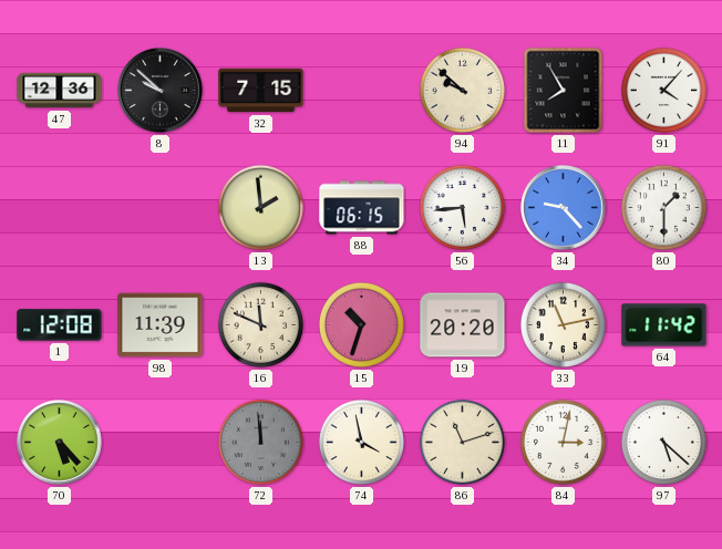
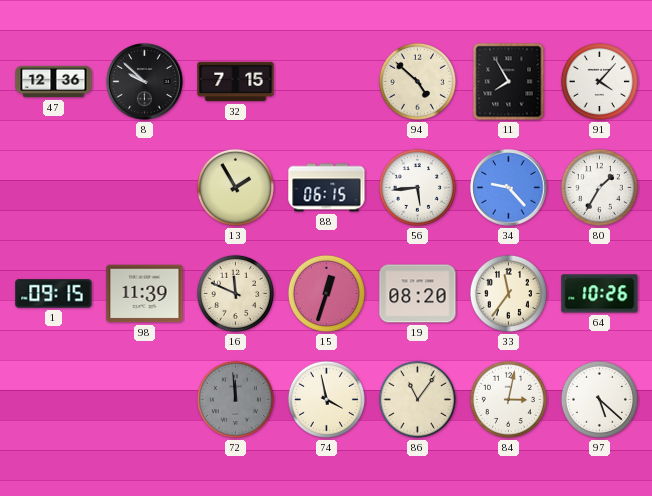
94: 9:52 -> 4:52 (417, 81)
13: 1:59 -> 1:55 (235, 187)
80: 1:30 -> 1:35 (599, 187)
1: 12:08 -> 09:15 (54, 294)
15: 10:33 -> 12:33 (326, 293)
19: 20:20 -> 08:20 (418, 294)
33: 11:13 -> 11:36 (508, 293)
64: 11:42 -> 10:26 (600, 294)
70: 5:23 -> none (60, 443)
86: 11:12 -> 11:06 (417, 399)
